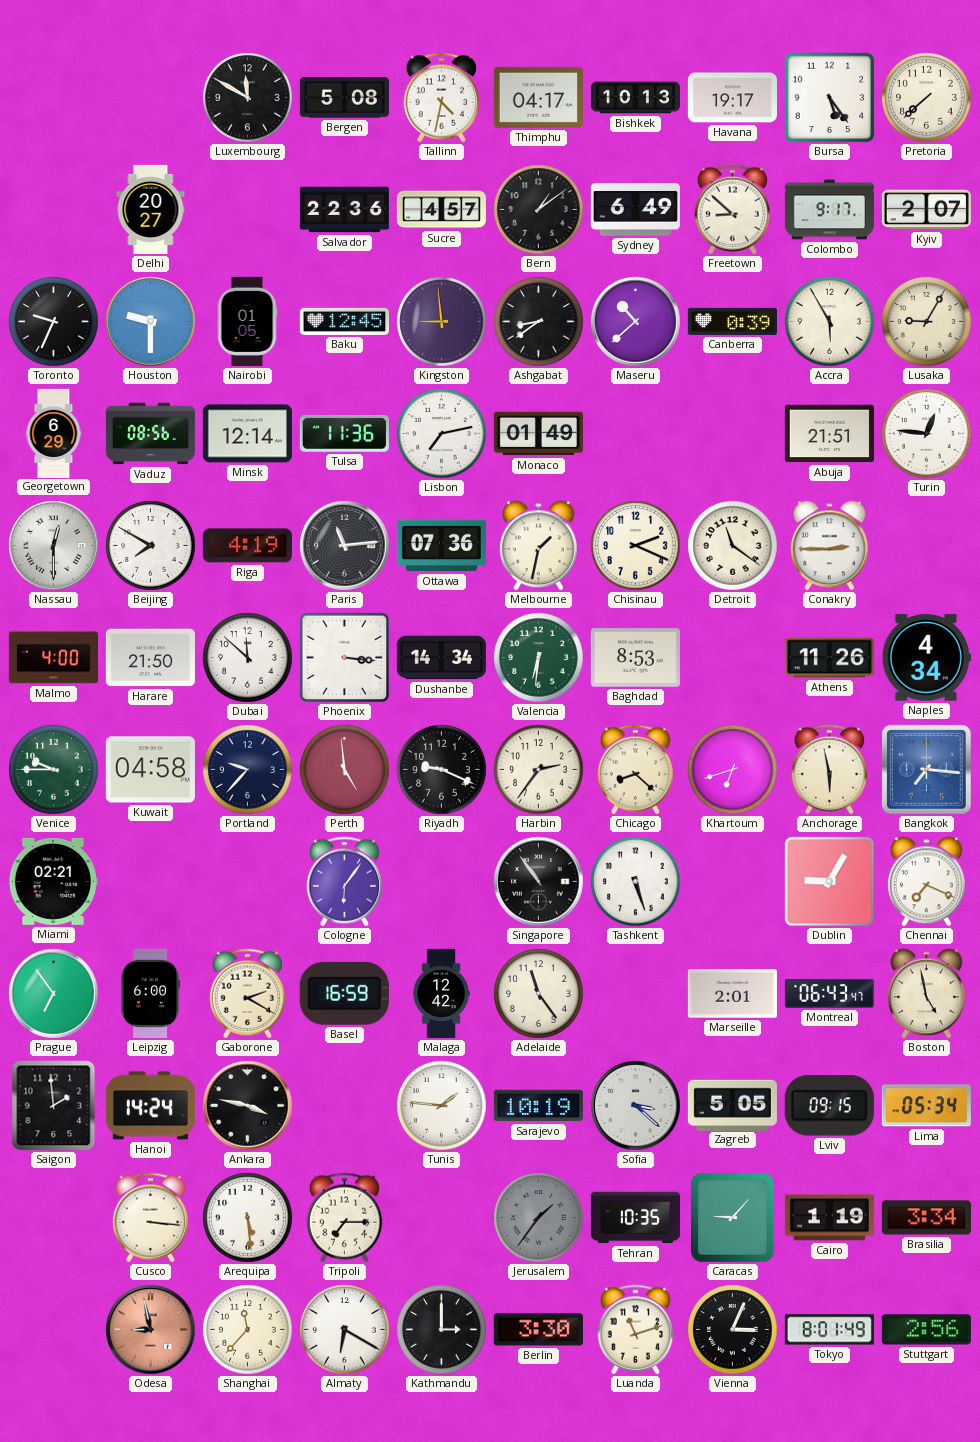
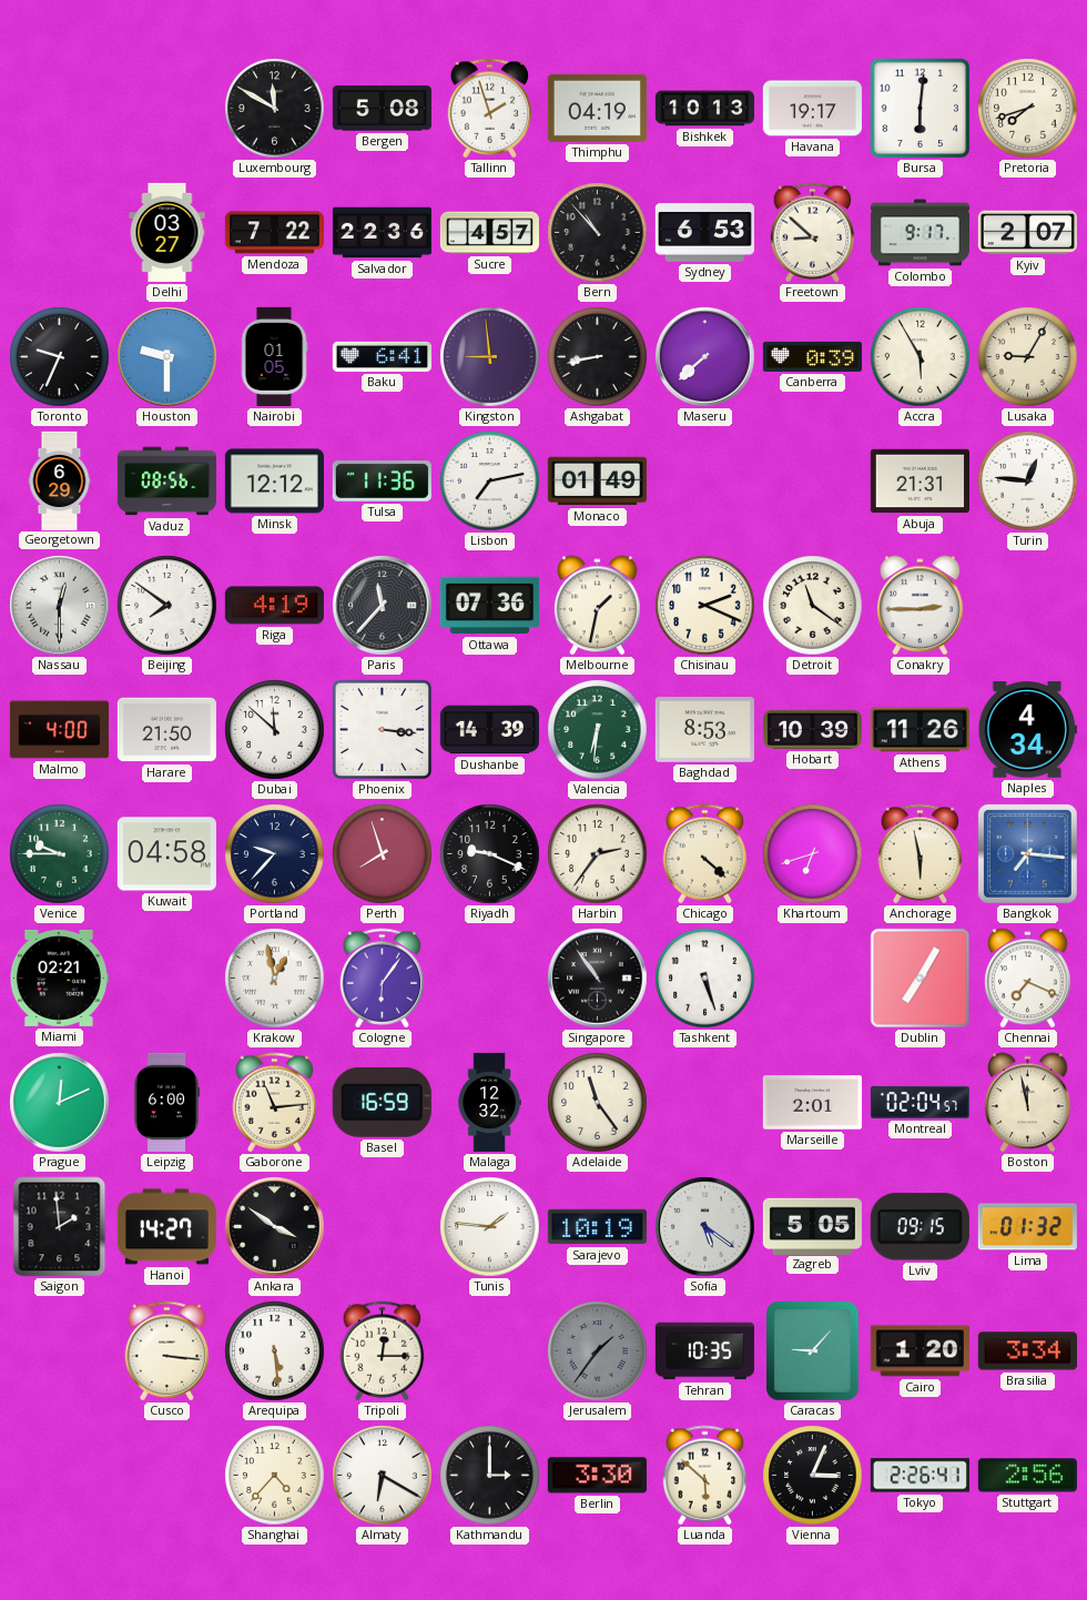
Tallinn: 4:32 -> 1:57 (490, 109)
Thimphu: 04:17 -> 04:19 (597, 108)
Bursa: 5:24 -> 6:01 (921, 109)
Pretoria: 7:38 -> 7:42 (1028, 109)
Delhi: 20:27 -> 03:27 (167, 232)
Mendoza: none -> 7:22 (274, 233)
Bern: 1:09 -> 10:53 (598, 233)
Sydney: 6:49 -> 6:53 (704, 233)
Baku: 12:45 -> 6:41 (382, 356)
Ashgabat: 8:39 -> 8:43 (598, 357)
Maseru: 10:38 -> 7:38 (705, 357)
Minsk: 12:14 -> 12:12 (274, 482)
Abuja: 21:51 -> 21:31 (920, 482)
Beijing: 7:50 -> 7:51 (167, 606)
Paris: 11:14 -> 11:37 (383, 606)
Dushanbe: 14:34 -> 14:39 (489, 730)
Hobart: none -> 10:39 (812, 729)
Perth: 4:59 -> 7:57 (383, 854)
Chicago: 8:22 -> 4:22 (705, 854)
Krakow: none -> 12:58 (275, 979)
Dublin: 9:05 -> 7:05 (921, 979)
Prague: 6:54 -> 12:11 (60, 1103)
Gaborone: 2:20 -> 11:14 (275, 1103)
Malaga: 12:42 -> 12:32 (489, 1102)
Montreal: 06:43 -> 02:04 (920, 1102)
Boston: 4:58 -> 11:58 (1028, 1103)
Hanoi: 14:24 -> 14:27 (166, 1227)
Ankara: 3:47 -> 3:51 (275, 1227)
Sofia: 3:22 -> 5:21 (705, 1227)
Lima: 05:34 -> 01:32 (1027, 1227)
Tripoli: 7:15 -> 12:15 (383, 1351)
Cairo: 1:19 -> 1:20 (920, 1351)
Odesa: 8:58 -> none (151, 1330)
Shanghai: 11:37 -> 4:37 (275, 1476)
Luanda: 11:12 -> 5:52 (705, 1476)
Tokyo: 8:01 -> 2:26 (920, 1476)
